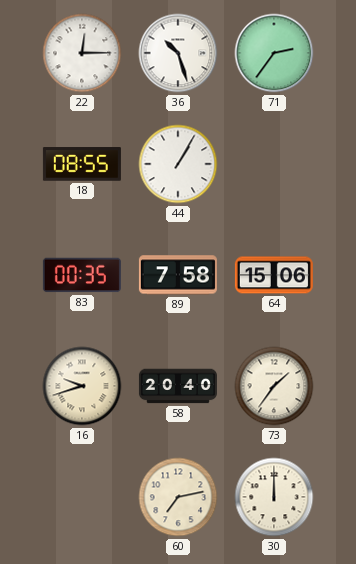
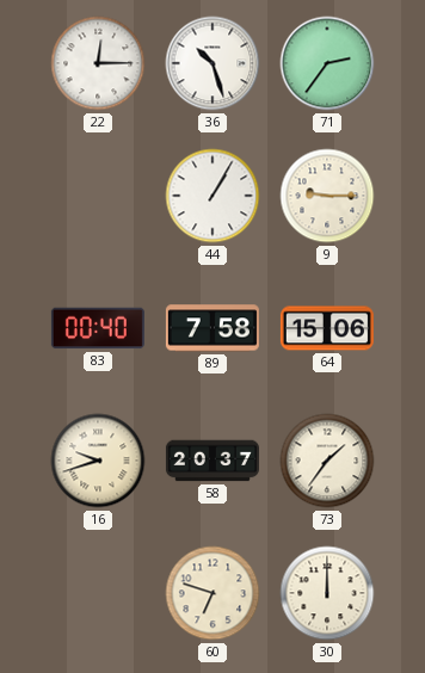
18: 08:55 -> none (82, 164)
9: none -> 9:15 (327, 196)
83: 00:35 -> 00:40 (98, 328)
58: 20:40 -> 20:37 (213, 461)
60: 7:13 -> 6:48 (213, 593)
